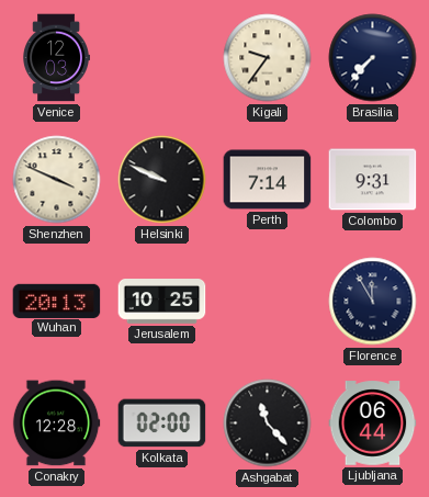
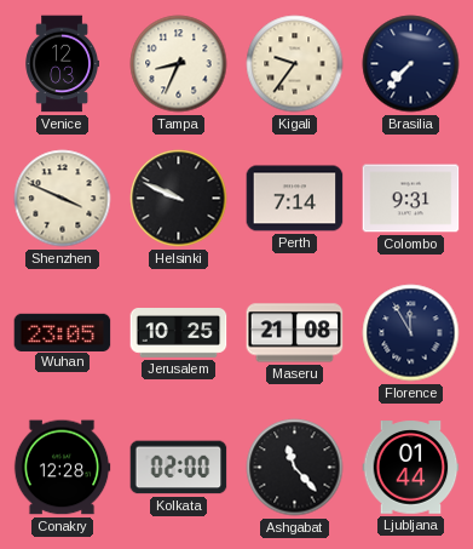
Tampa: none -> 8:34 (179, 64)
Wuhan: 20:13 -> 23:05 (63, 332)
Maseru: none -> 21:08 (295, 333)
Ljubljana: 06:44 -> 01:44 (411, 468)
